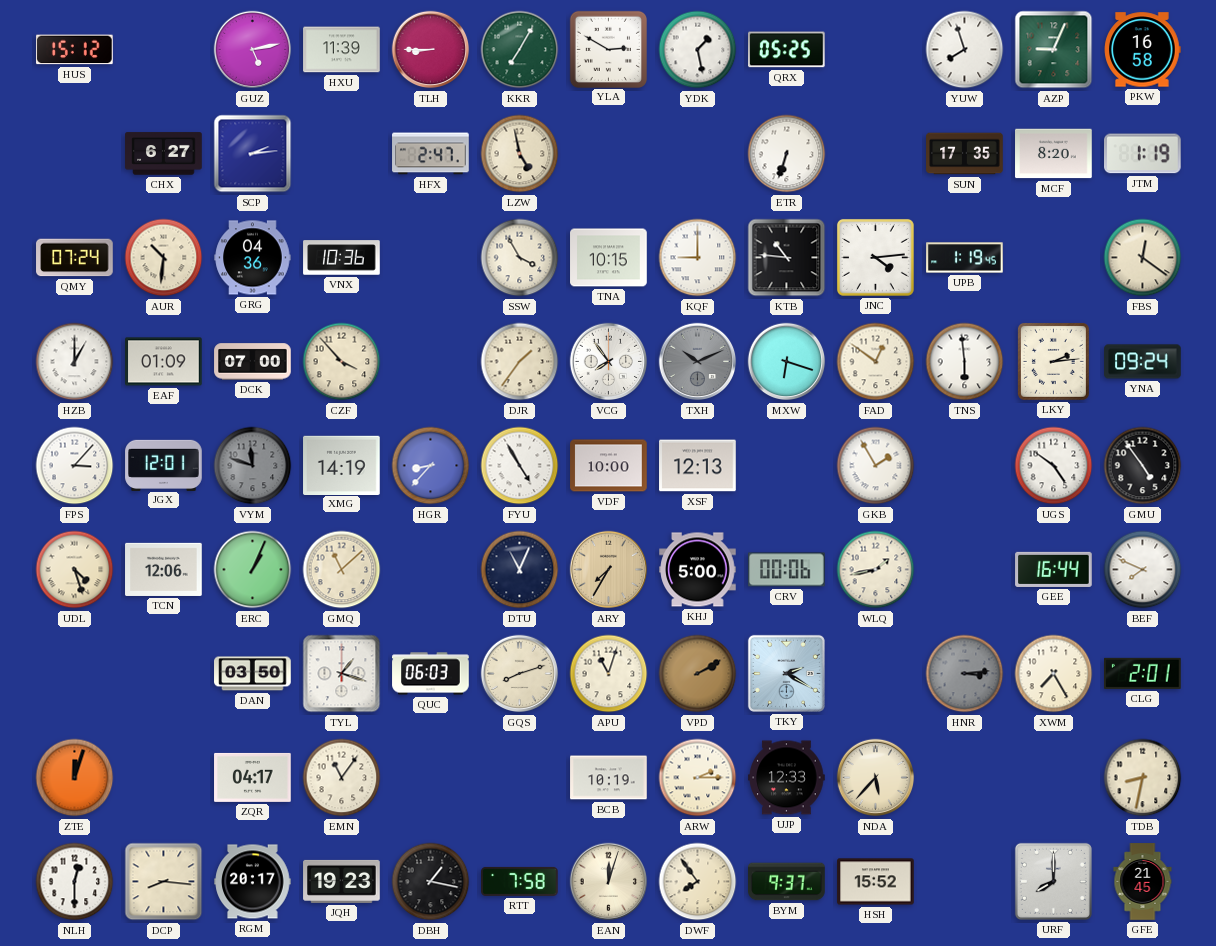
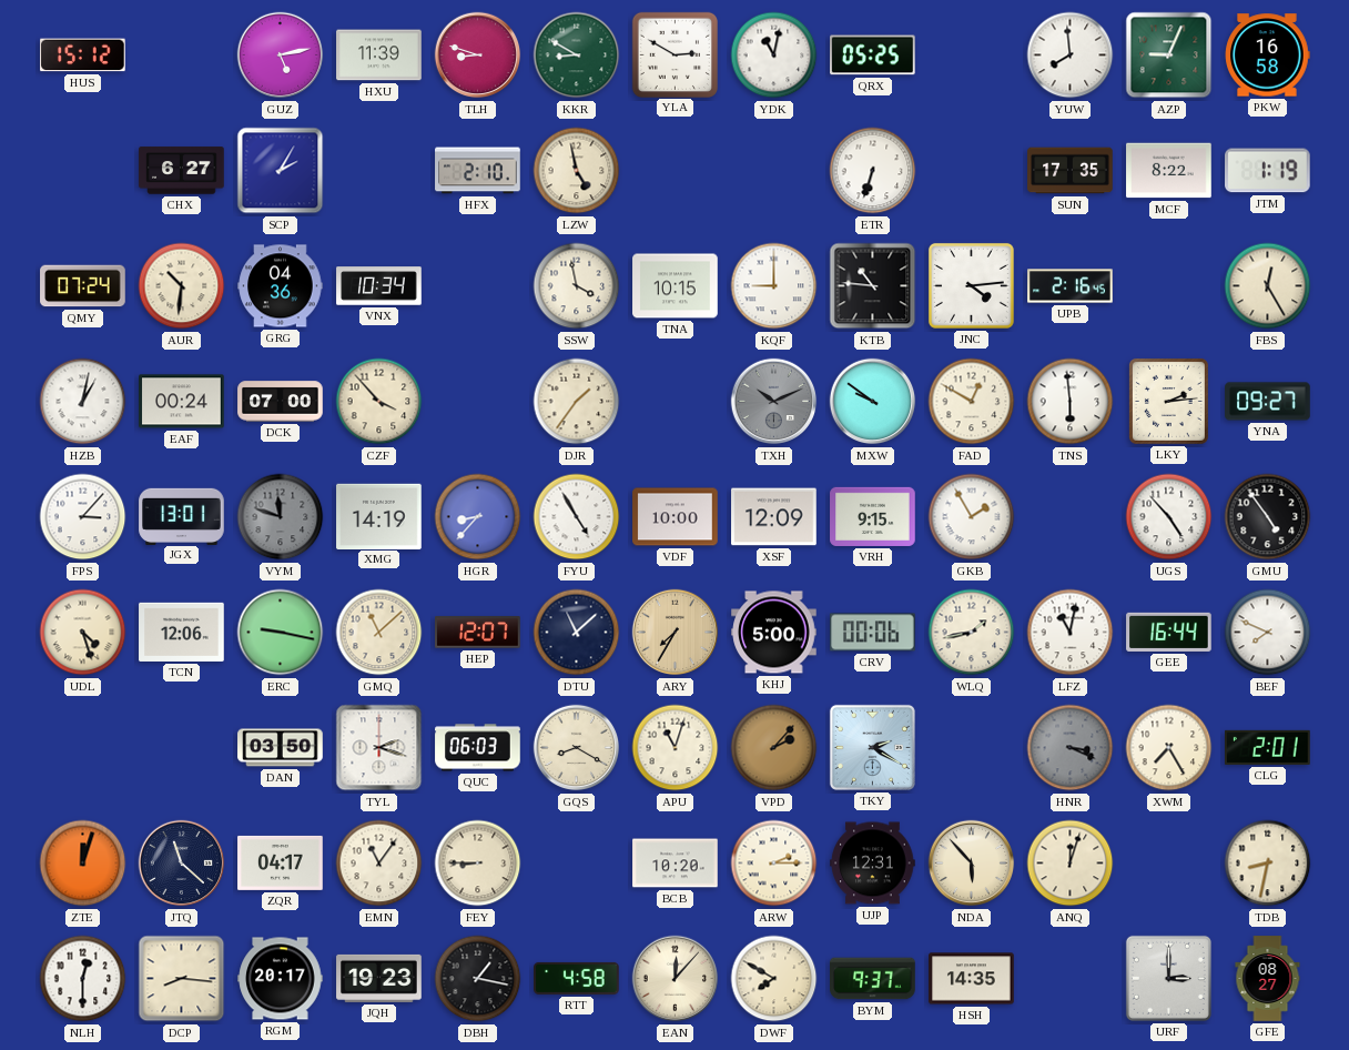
TLH: 8:45 -> 8:48 (478, 55)
KKR: 7:05 -> 8:50 (577, 55)
YDK: 1:28 -> 11:02 (774, 55)
YUW: 7:57 -> 7:59 (1071, 55)
SCP: 2:14 -> 2:05 (281, 171)
HFX: 2:47 -> 2:10 (478, 171)
MCF: 8:20 -> 8:22 (1169, 171)
VNX: 10:36 -> 10:34 (379, 286)
SSW: 3:55 -> 3:58 (577, 286)
UPB: 1:19 -> 2:16 (1071, 286)
FBS: 12:21 -> 12:25 (1268, 286)
HZB: 1:00 -> 1:02 (83, 402)
EAF: 01:09 -> 00:24 (182, 402)
VCG: 7:54 -> none (609, 362)
MXW: 6:18 -> 9:51 (873, 402)
FAD: 12:51 -> 12:50 (972, 402)
YNA: 09:24 -> 09:27 (1268, 402)
JGX: 12:01 -> 13:01 (182, 516)
XSF: 12:13 -> 12:09 (774, 517)
VRH: none -> 9:15 (873, 516)
UGS: 4:51 -> 4:53 (1169, 517)
ERC: 1:04 -> 9:17 (281, 633)
HEP: none -> 12:07 (478, 633)
DTU: 11:04 -> 11:08 (577, 633)
LFZ: none -> 11:02 (1071, 633)
TYL: 1:18 -> 2:18 (379, 748)
GQS: 8:12 -> 8:20 (577, 748)
VPD: 2:10 -> 2:07 (774, 748)
HNR: 3:14 -> 3:19 (1071, 748)
JTQ: none -> 11:22 (182, 864)
FEY: none -> 8:45 (478, 864)
BCB: 10:19 -> 10:20 (676, 864)
UJP: 12:33 -> 12:31 (873, 864)
NDA: 5:37 -> 5:53 (972, 864)
ANQ: none -> 12:03 (1071, 864)
RTT: 7:58 -> 4:58 (577, 978)
EAN: 12:03 -> 12:07 (676, 979)
DWF: 7:54 -> 7:50 (774, 979)
HSH: 15:52 -> 14:35 (972, 979)
URF: 8:00 -> 3:00 (1168, 978)
GFE: 21:45 -> 08:27 (1268, 979)
